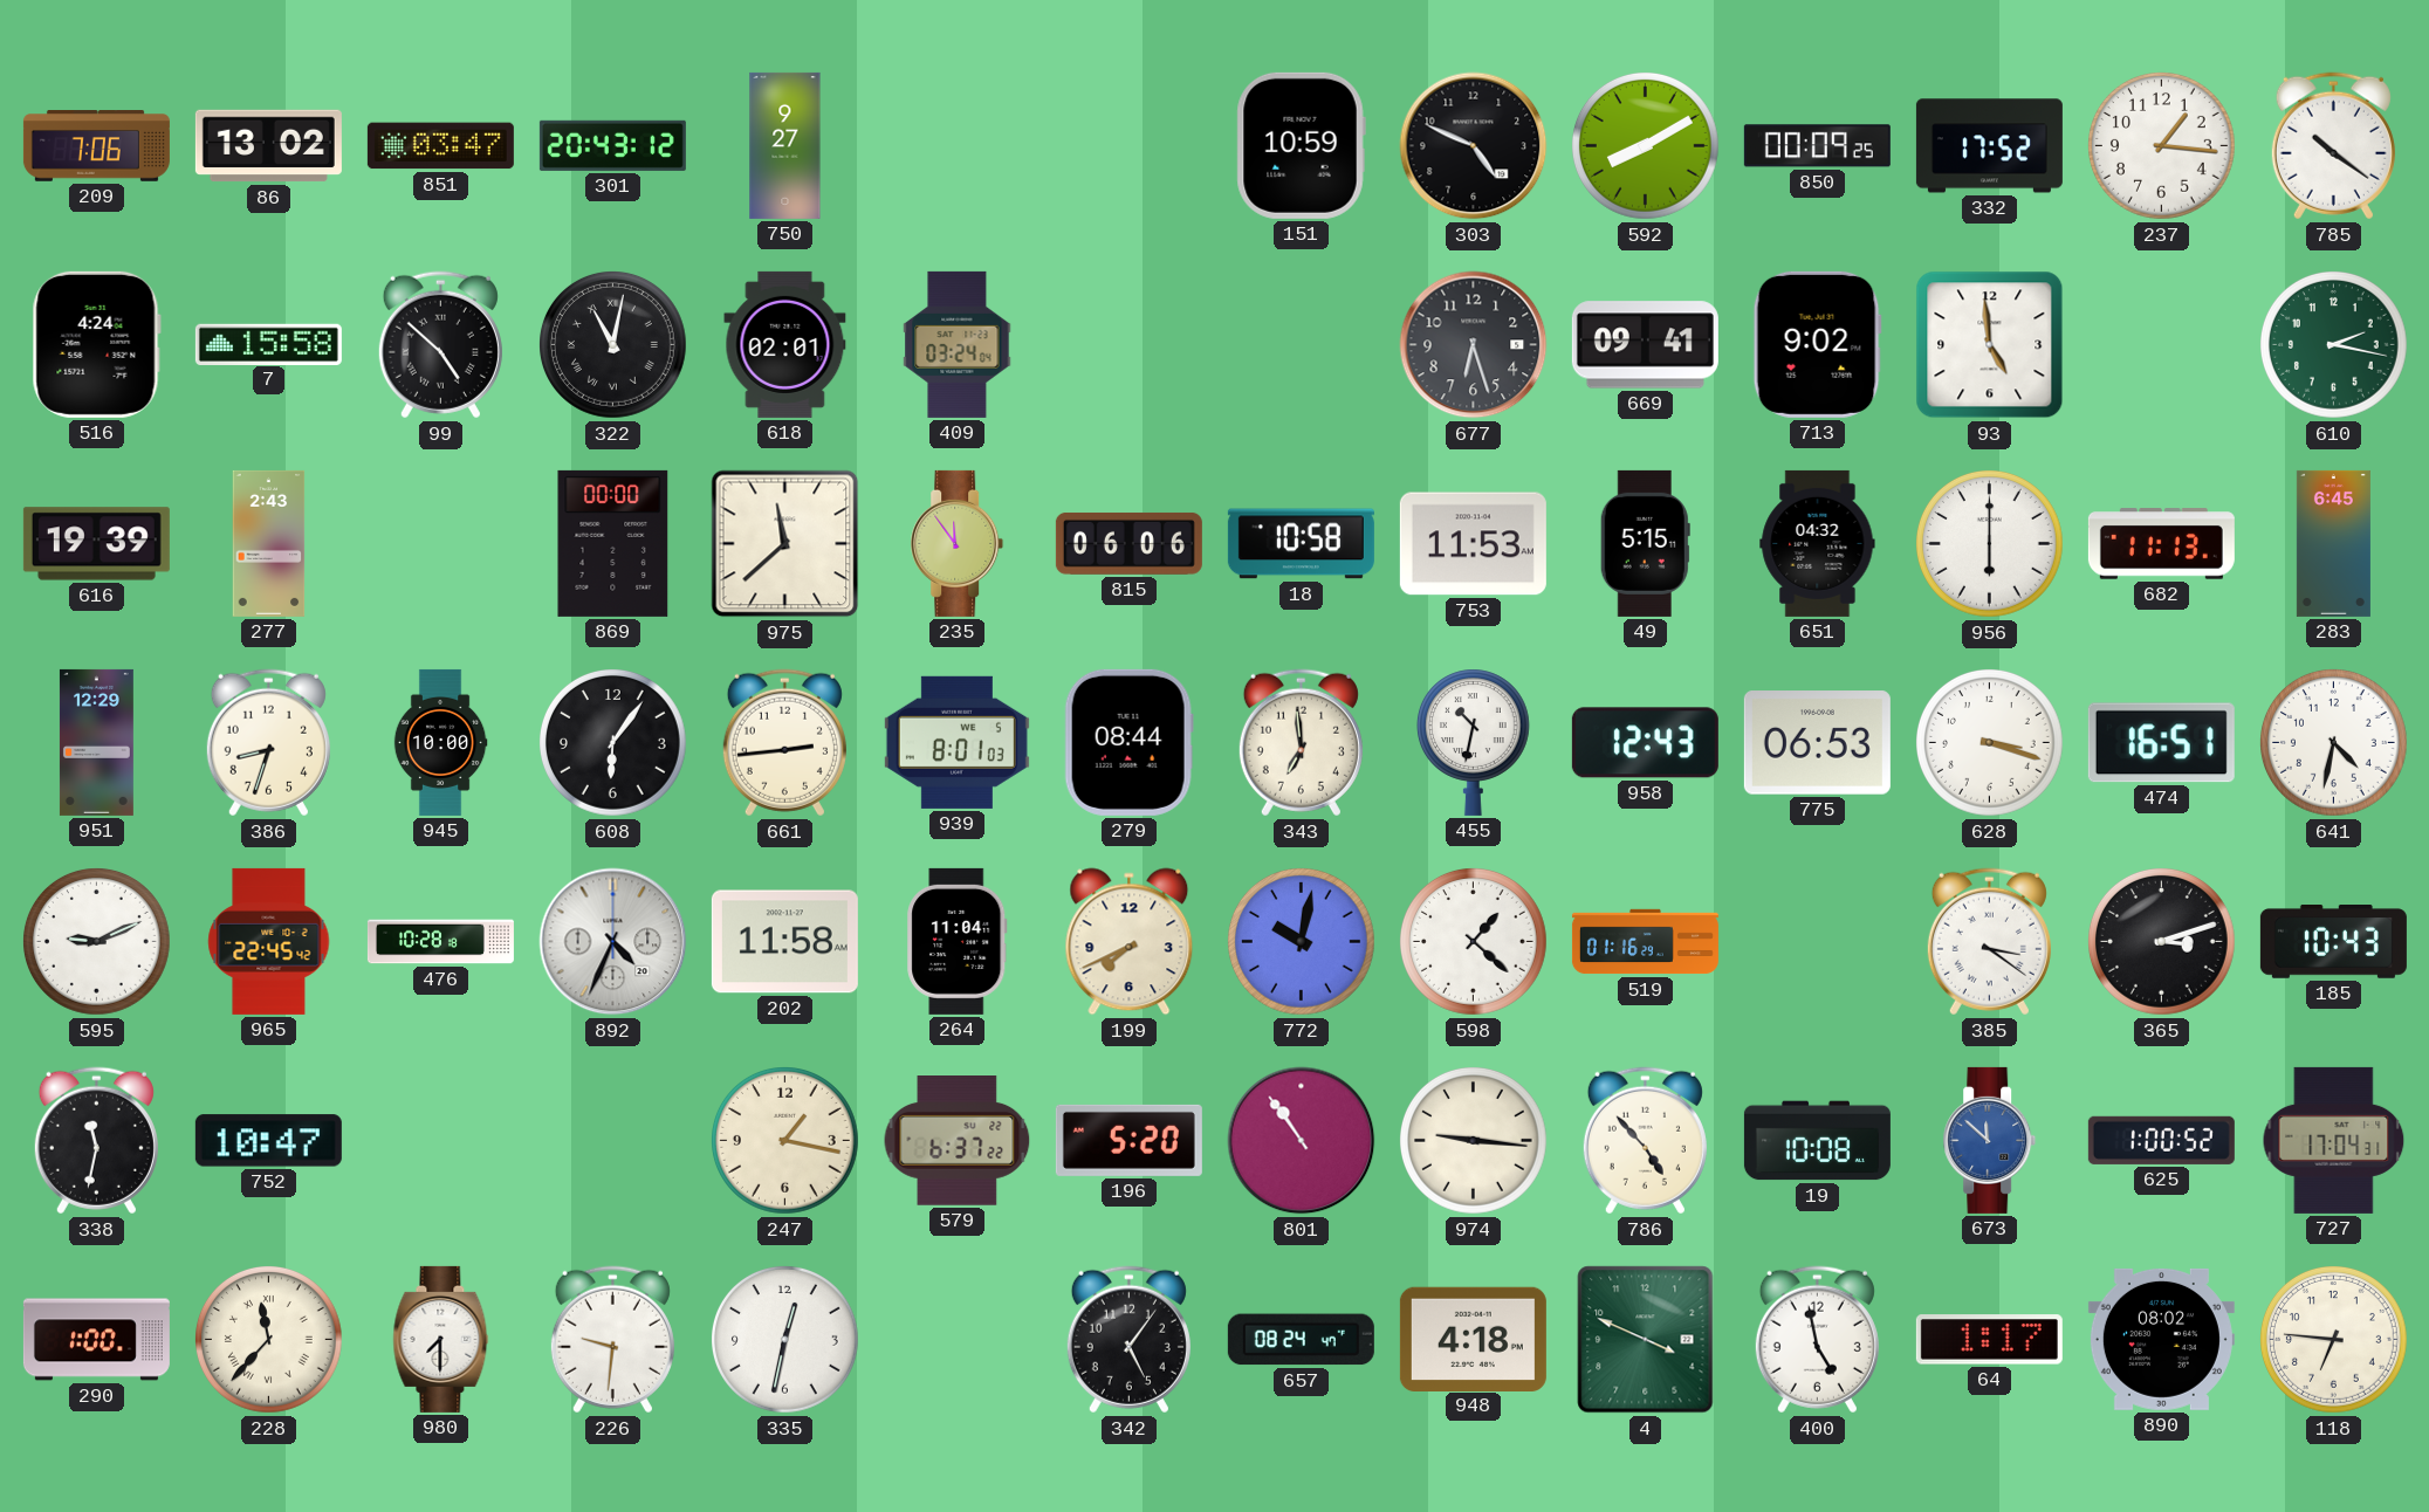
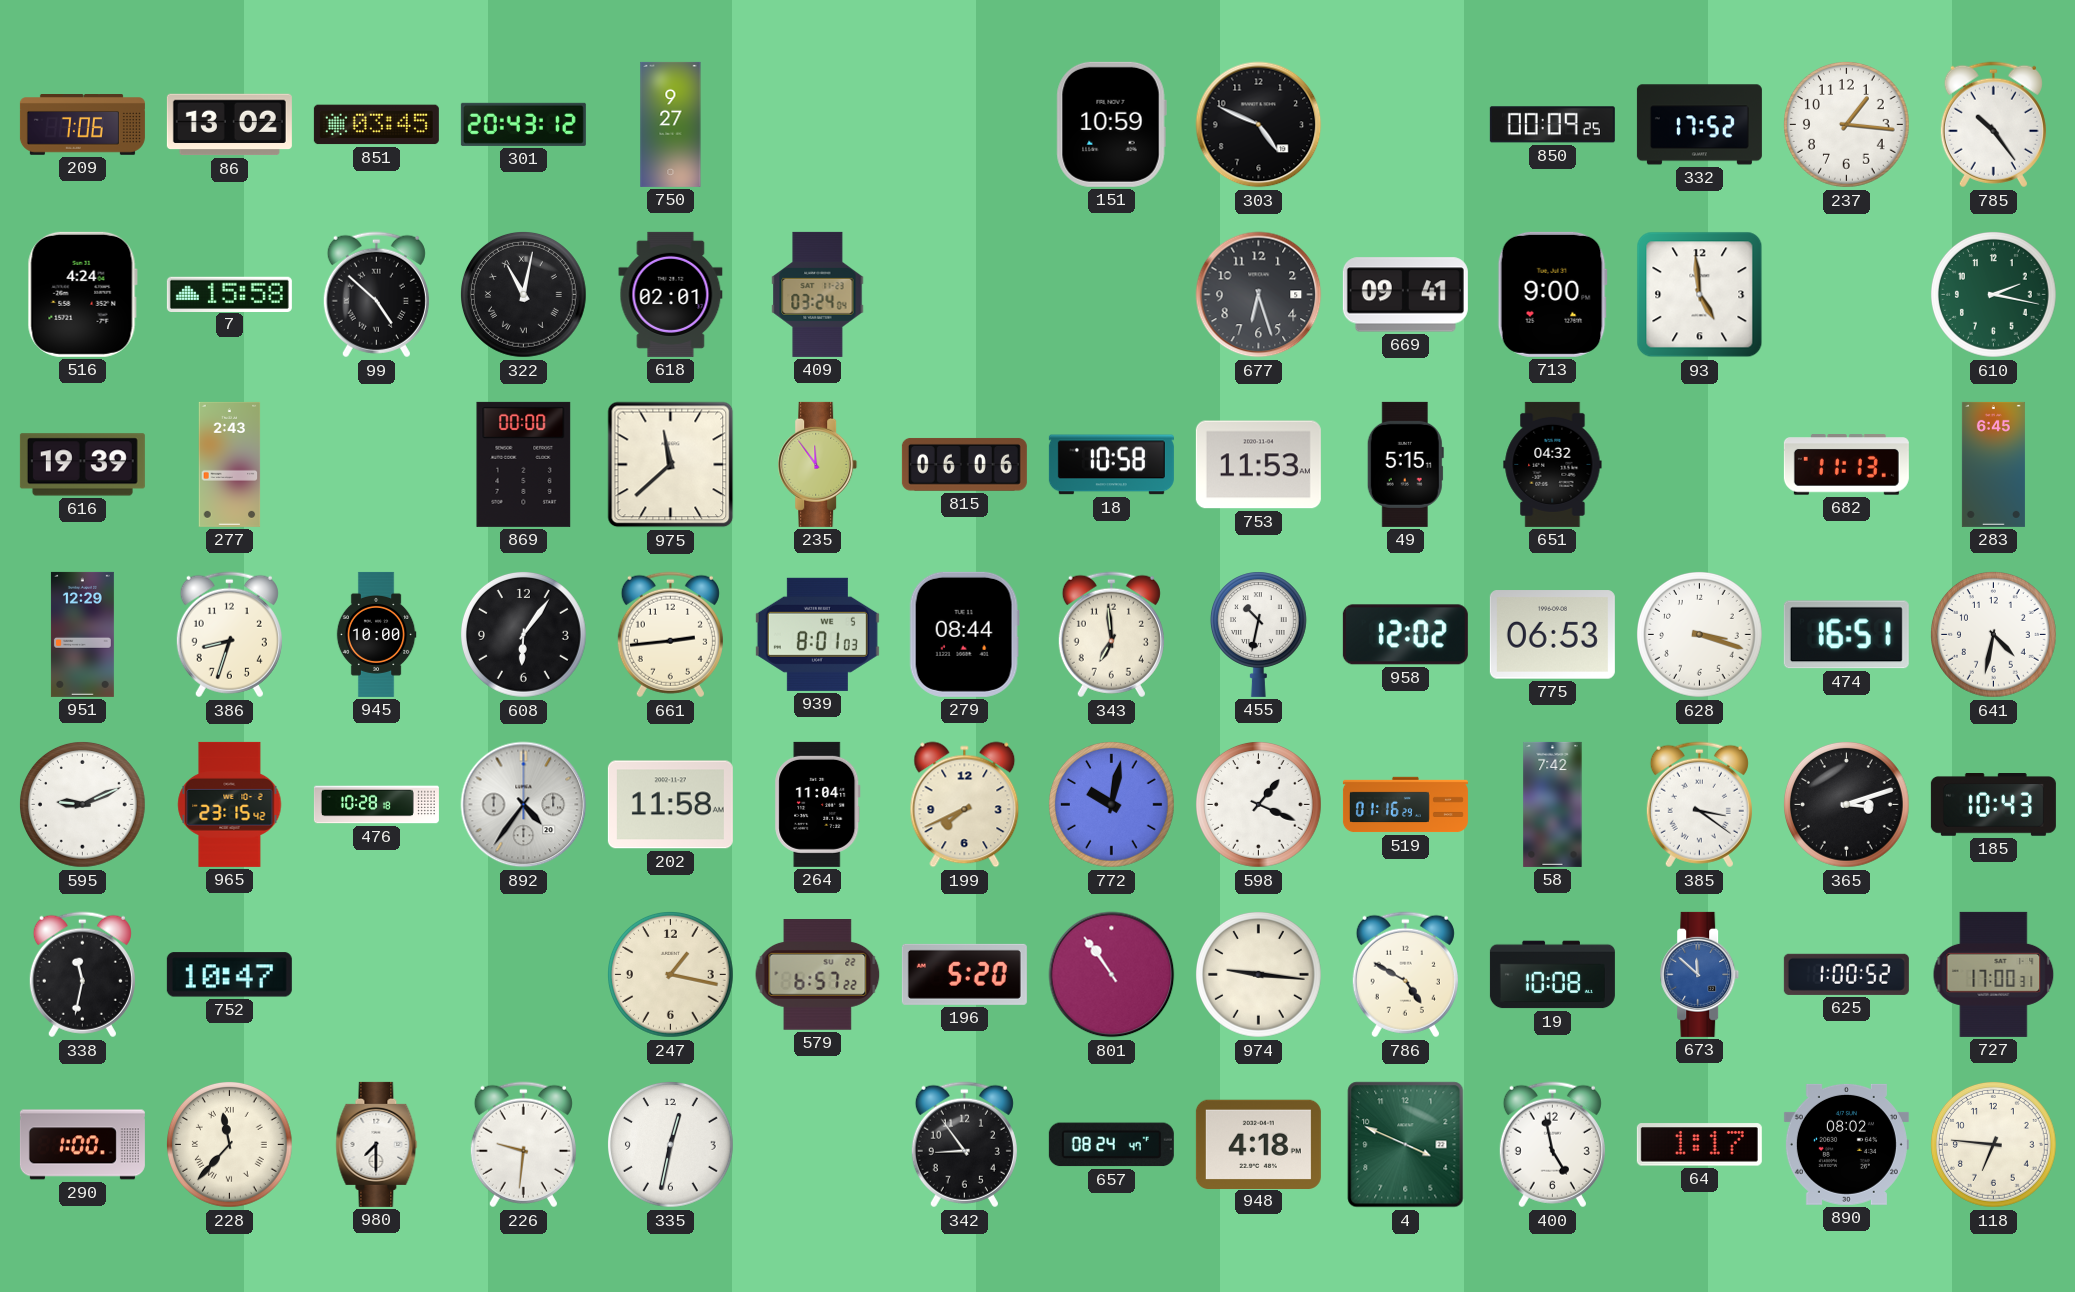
851: 03:47 -> 03:45 (376, 125)
592: 8:10 -> none (1646, 146)
785: 10:21 -> 10:24 (1993, 125)
713: 9:02 -> 9:00 (1552, 294)
956: 6:00 -> none (1990, 544)
958: 12:43 -> 12:02 (1405, 635)
965: 22:45 -> 23:15 (230, 804)
892: 4:34 -> 4:36 (524, 805)
598: 1:22 -> 1:19 (1259, 805)
58: none -> 7:42 (1553, 804)
579: 6:37 -> 6:57 (818, 975)
786: 4:53 -> 4:50 (1405, 975)
727: 17:04 -> 17:00 (1994, 974)
342: 5:06 -> 8:54 (964, 1145)
